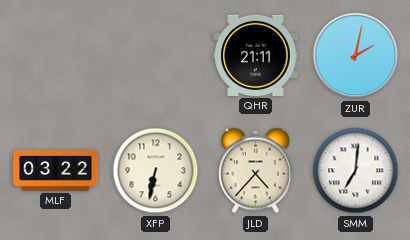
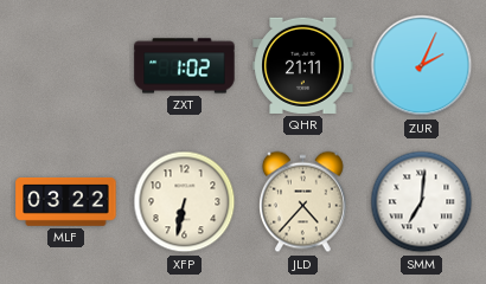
ZXT: none -> 1:02 (185, 66)
ZUR: 2:02 -> 2:04 (422, 66)
